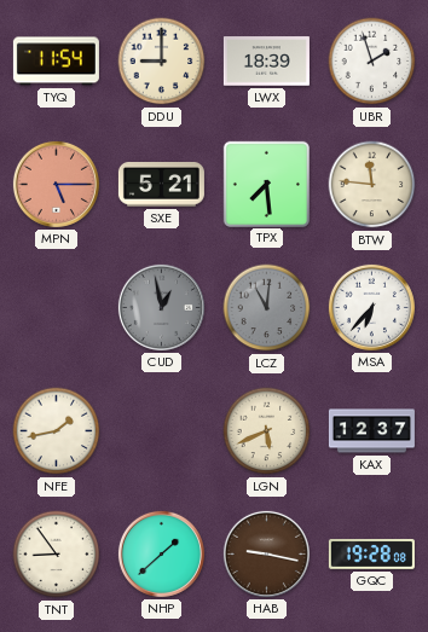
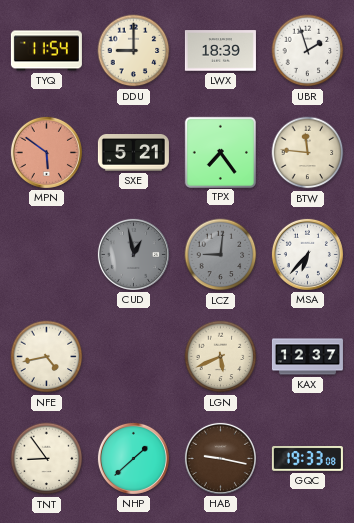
MPN: 5:15 -> 5:51 (46, 152)
TPX: 7:29 -> 7:24 (220, 152)
LCZ: 11:01 -> 9:01 (221, 255)
NFE: 1:43 -> 4:43 (47, 357)
GQC: 19:28 -> 19:33 (307, 459)
